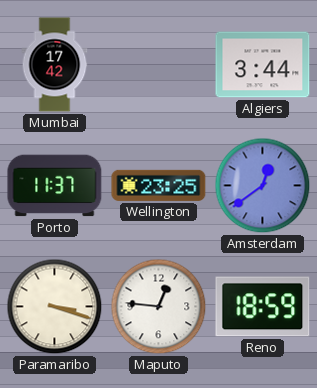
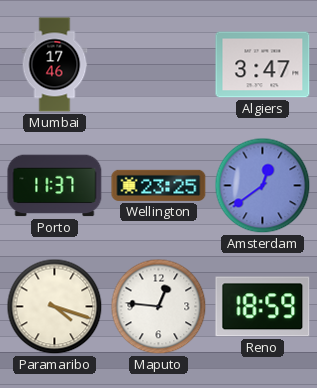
Mumbai: 17:42 -> 17:46 (55, 65)
Algiers: 3:44 -> 3:47 (263, 65)
Paramaribo: 3:18 -> 4:18 (55, 307)
